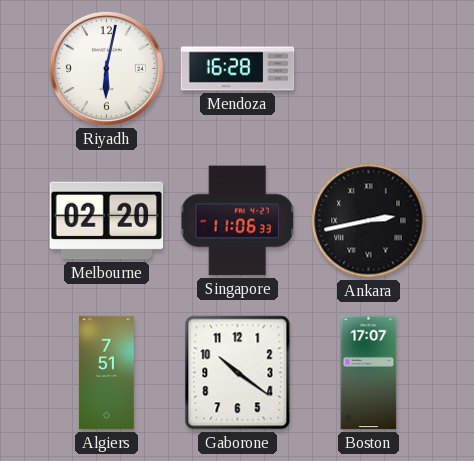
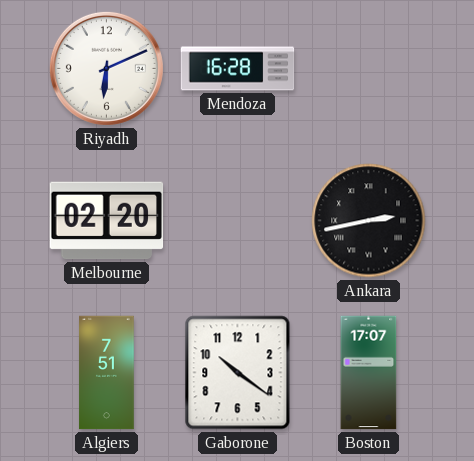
Riyadh: 6:02 -> 6:11 (106, 68)
Singapore: 11:06 -> none (237, 221)
